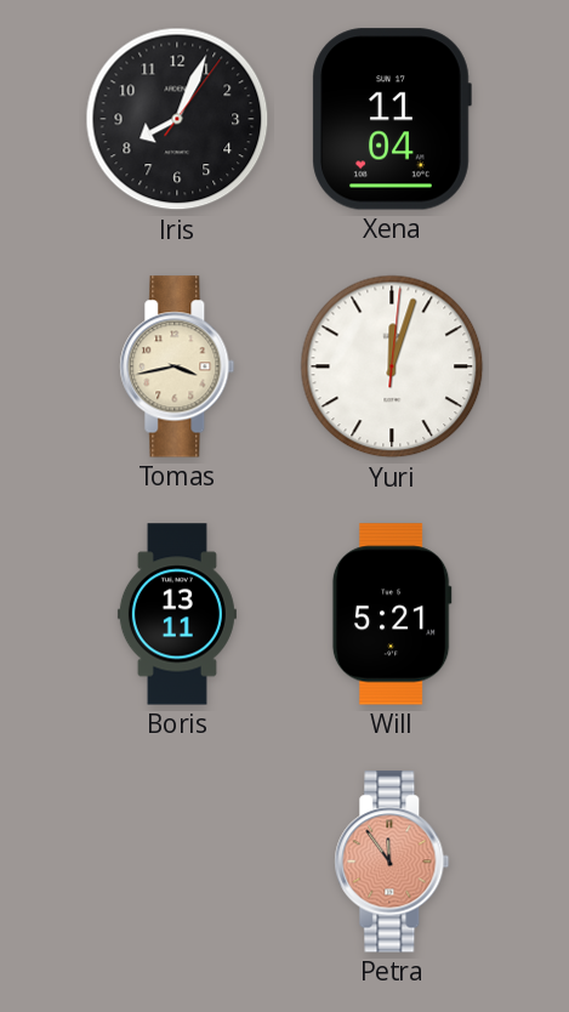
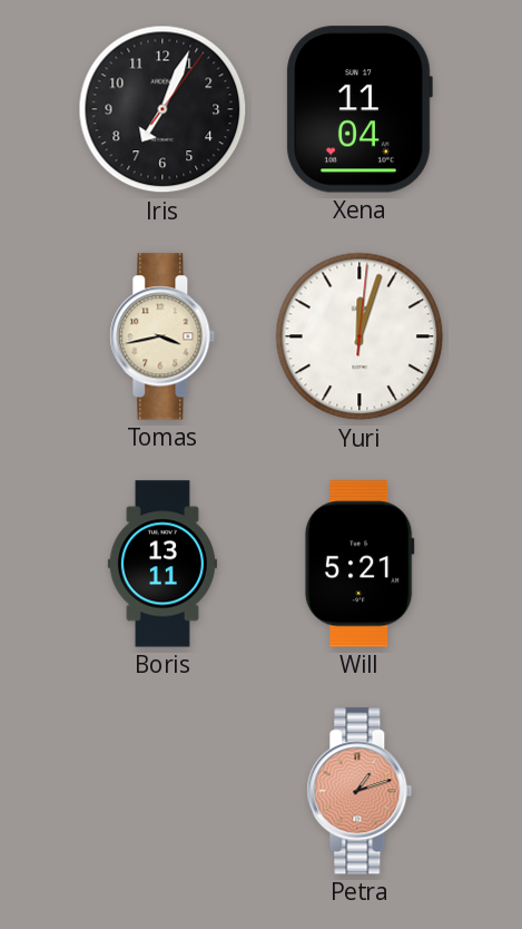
Iris: 8:04 -> 7:04 (162, 109)
Petra: 11:54 -> 1:12 (360, 791)
